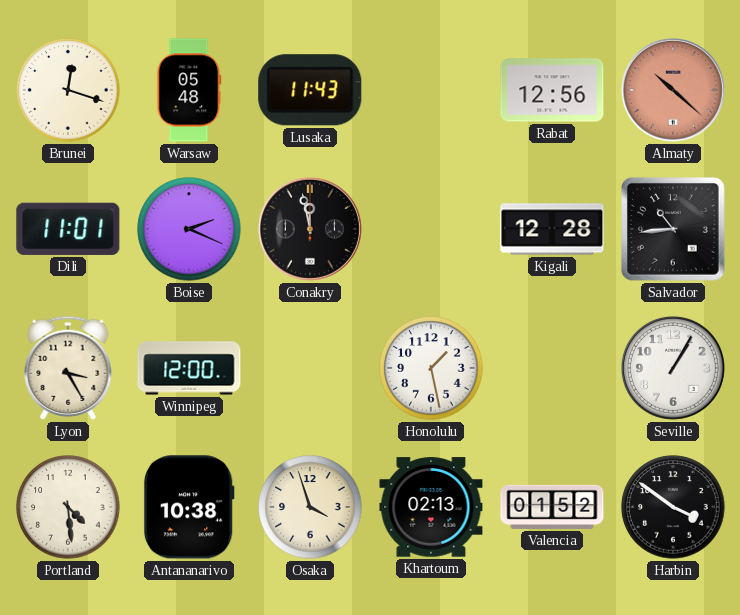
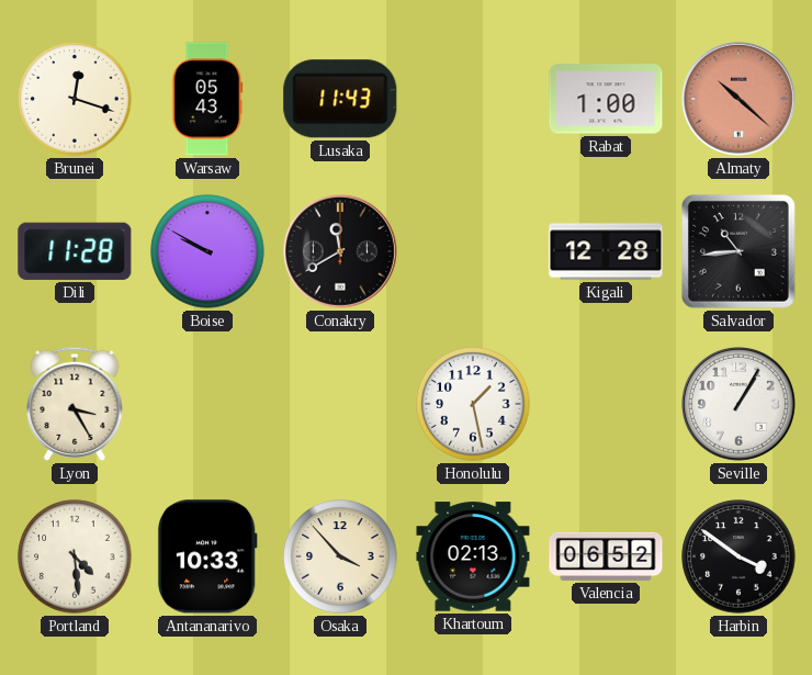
Warsaw: 05:48 -> 05:43 (207, 99)
Rabat: 12:56 -> 1:00 (606, 99)
Dili: 11:01 -> 11:28 (75, 251)
Boise: 2:19 -> 9:50 (207, 251)
Conakry: 11:58 -> 11:40 (340, 251)
Winnipeg: 12:00 -> none (189, 368)
Antananarivo: 10:38 -> 10:33 (207, 556)
Osaka: 3:57 -> 3:53 (340, 556)
Valencia: 01:52 -> 06:52 (606, 556)
